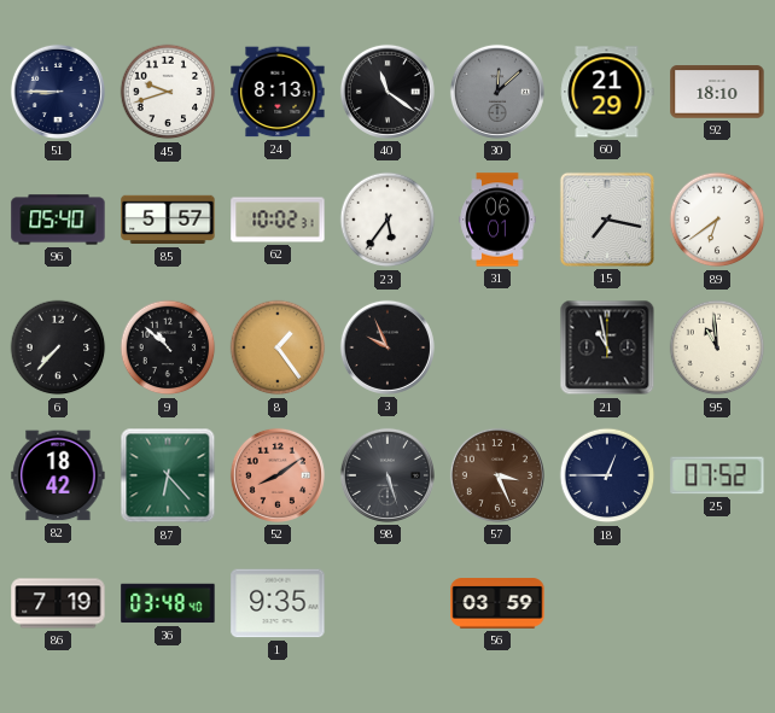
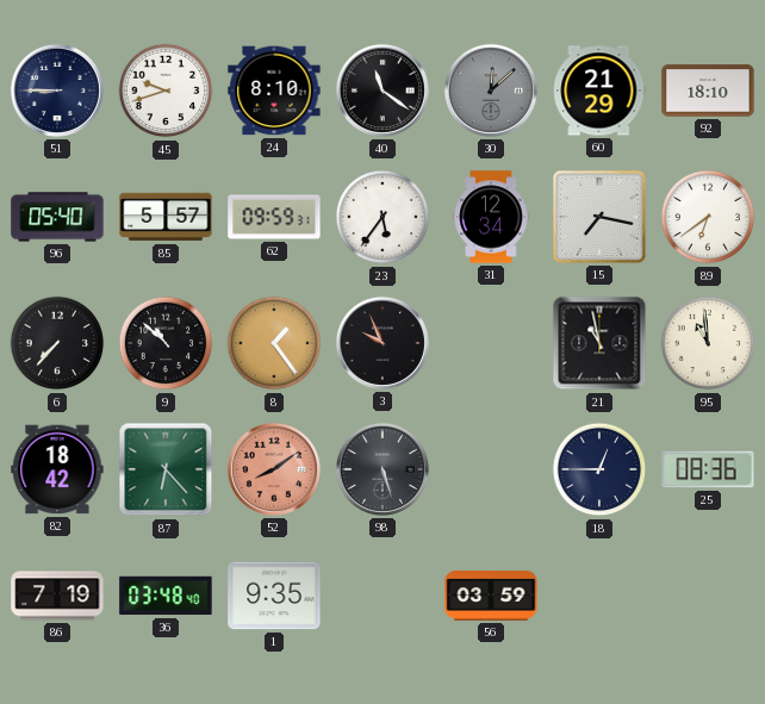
24: 8:13 -> 8:10 (274, 91)
62: 10:02 -> 09:59 (274, 217)
31: 06:01 -> 12:34 (491, 217)
57: 3:26 -> none (497, 475)
25: 07:52 -> 08:36 (708, 469)
